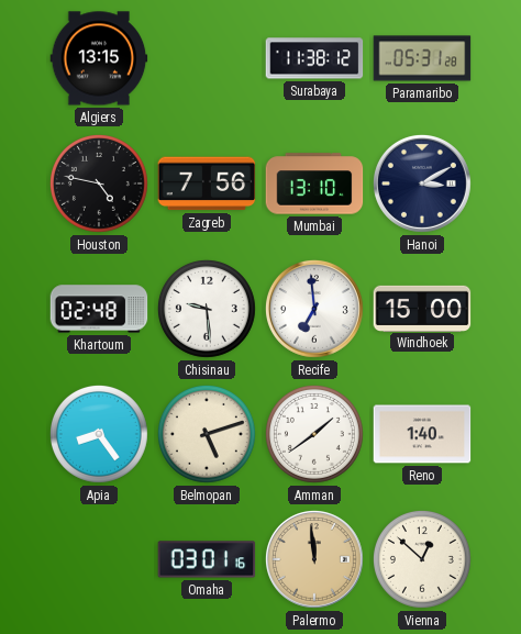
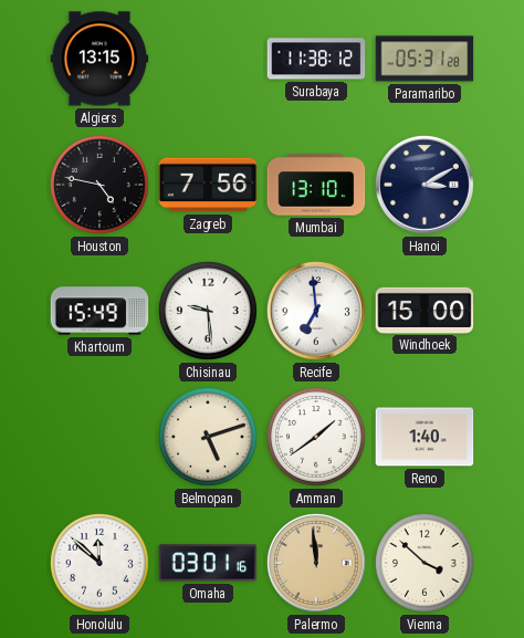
Khartoum: 02:48 -> 15:49 (99, 311)
Apia: 8:24 -> none (99, 434)
Honolulu: none -> 11:52 (99, 563)
Vienna: 12:52 -> 3:52 (425, 563)
